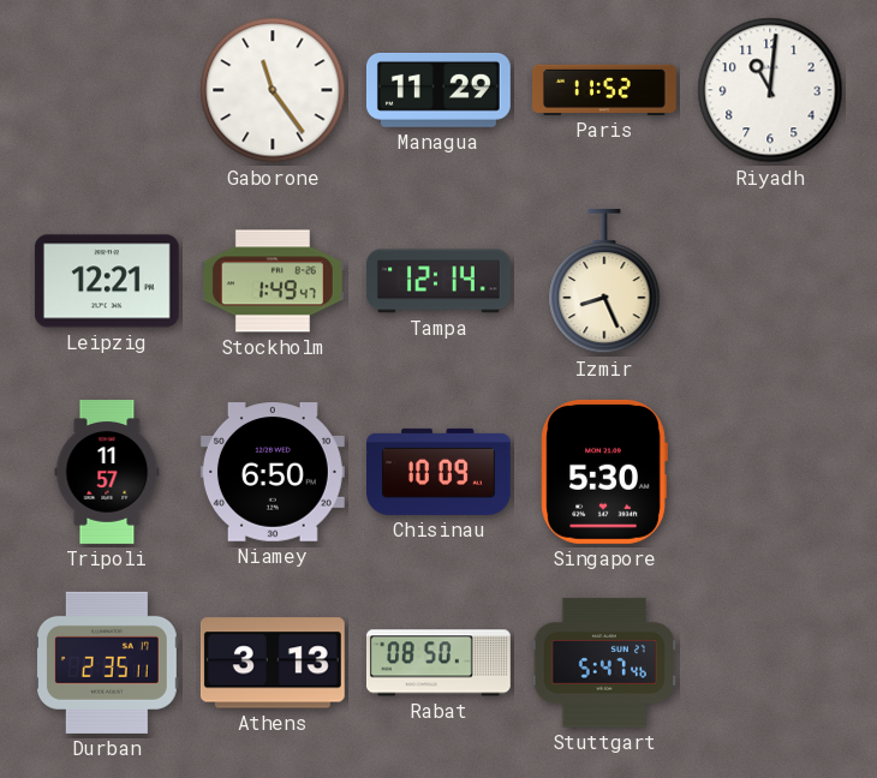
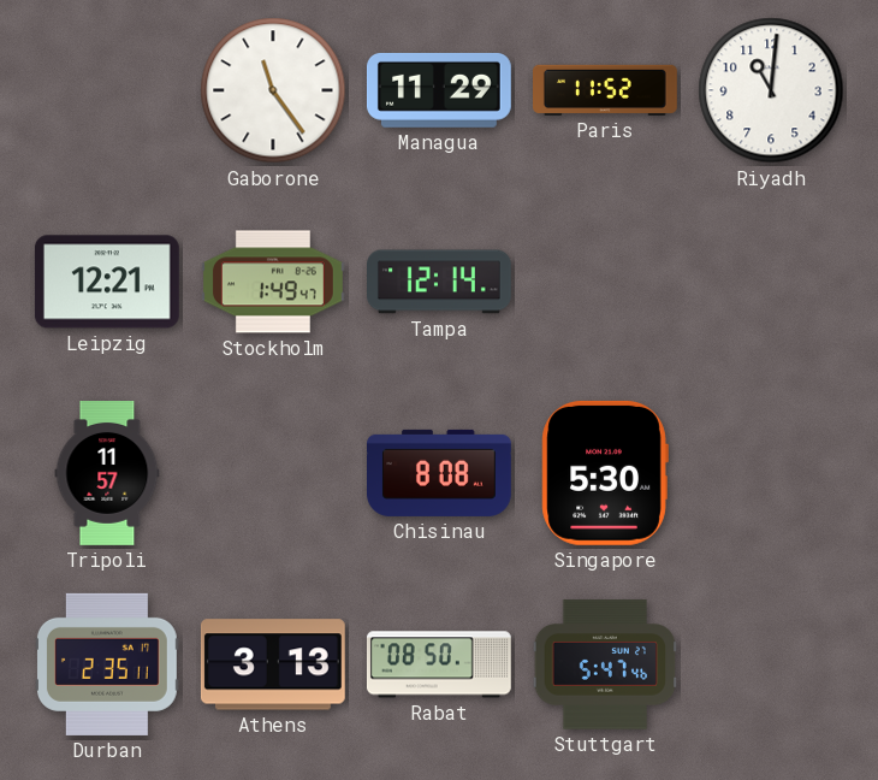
Izmir: 8:26 -> none (604, 281)
Niamey: 6:50 -> none (273, 472)
Chisinau: 10:09 -> 8:08 (440, 473)
